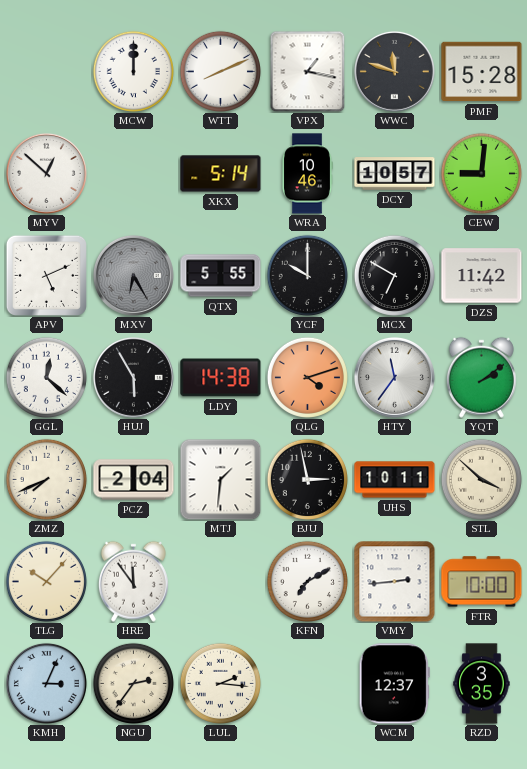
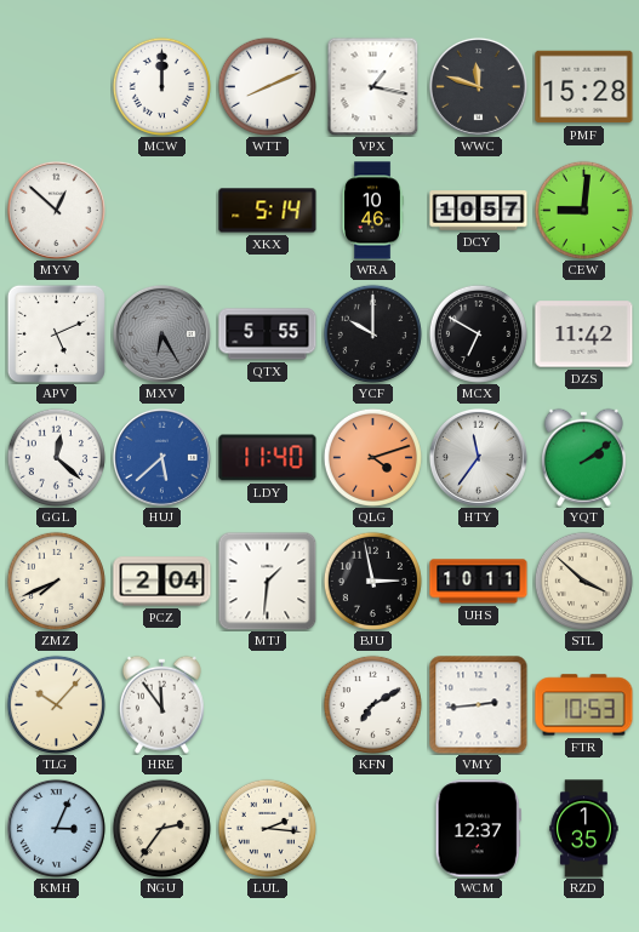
HUJ: 5:55 -> 5:38 (161, 457)
HUJ dial: black -> blue (161, 457)
LDY: 14:38 -> 11:40 (268, 458)
FTR: 10:00 -> 10:53 (584, 705)
RZD: 3:35 -> 1:35 (584, 829)
